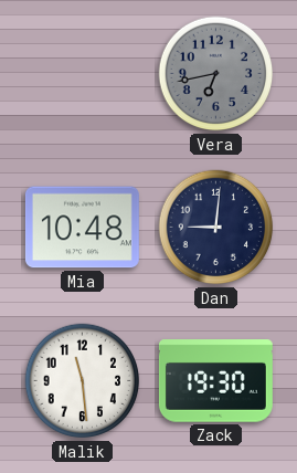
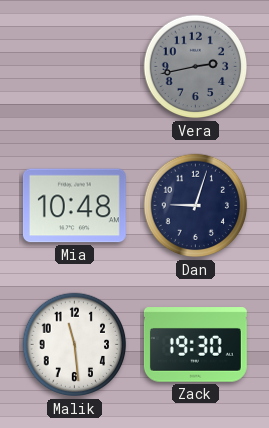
Vera: 6:43 -> 2:43 (196, 67)
Dan: 9:01 -> 9:03 (196, 206)
